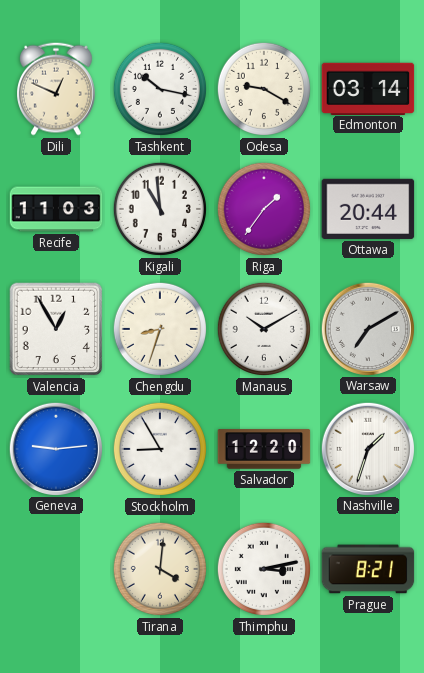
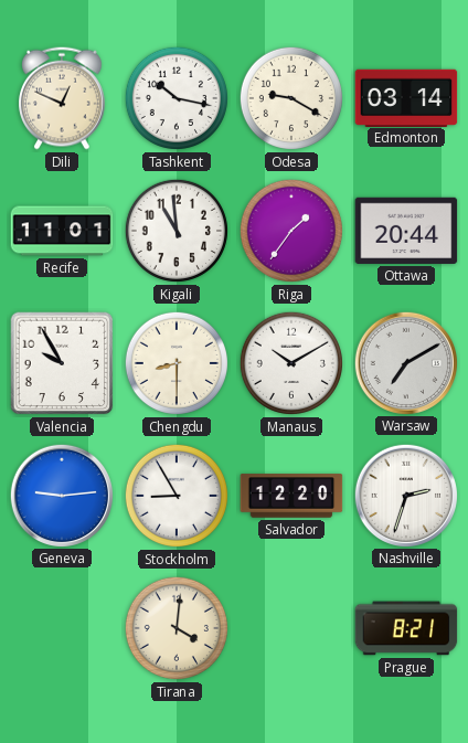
Recife: 11:03 -> 11:01 (62, 231)
Valencia: 12:55 -> 9:55 (62, 363)
Chengdu: 8:33 -> 8:30 (177, 363)
Nashville: 1:33 -> 2:33 (405, 495)
Thimphu: 3:13 -> none (264, 569)
